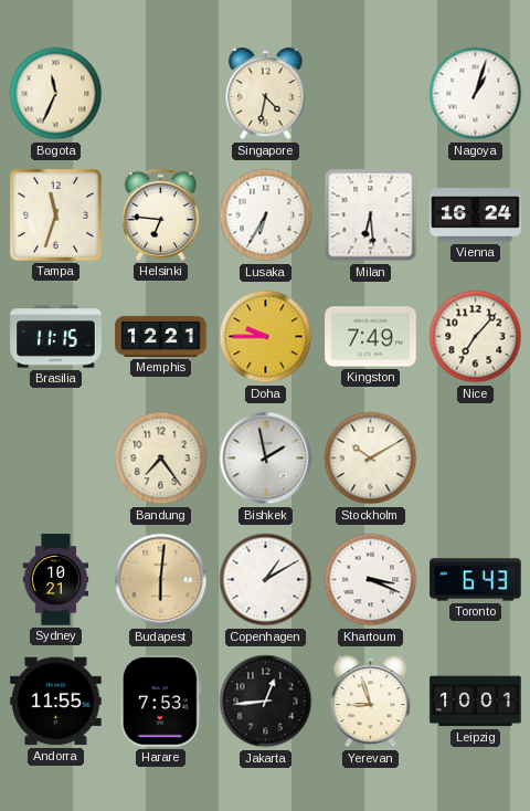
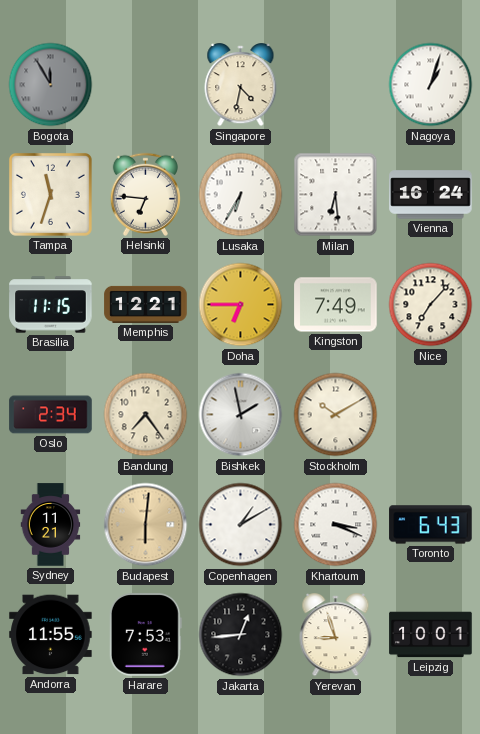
Bogota: 11:34 -> 11:55 (51, 85)
Bogota dial: cream -> grey (51, 85)
Doha: 9:45 -> 6:45 (241, 305)
Oslo: none -> 2:34 (51, 415)
Sydney: 10:21 -> 11:21 (51, 525)
